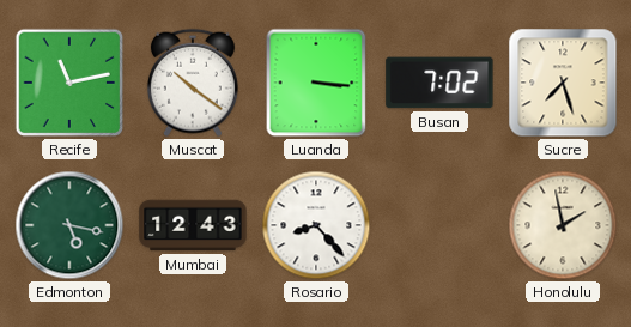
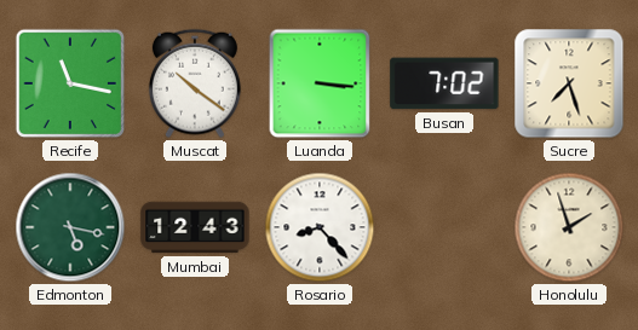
Recife: 11:13 -> 11:17 (70, 83)
Honolulu: 1:58 -> 1:57 (569, 227)
